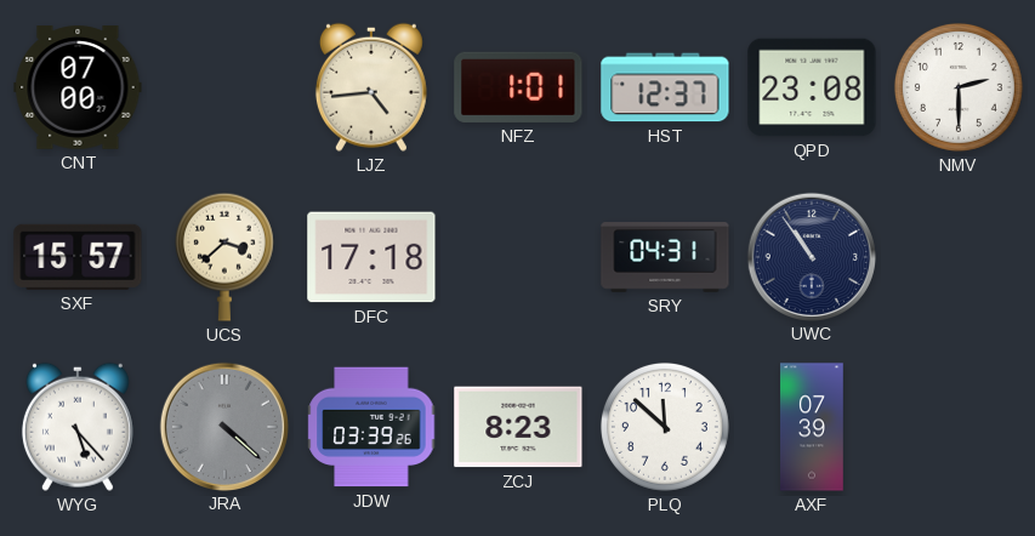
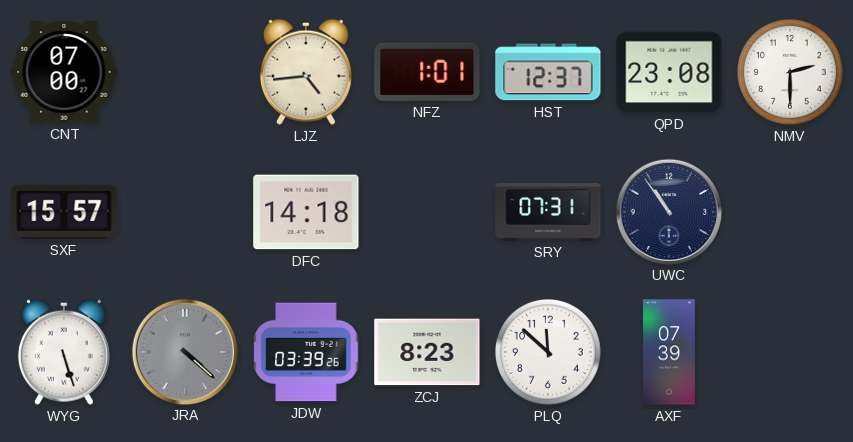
UCS: 3:38 -> none (224, 257)
DFC: 17:18 -> 14:18 (306, 212)
SRY: 04:31 -> 07:31 (548, 212)
WYG: 5:23 -> 5:27 (64, 352)
